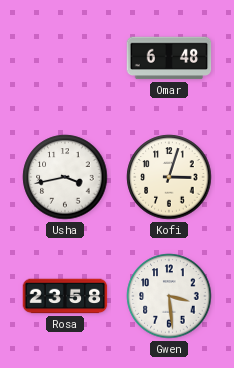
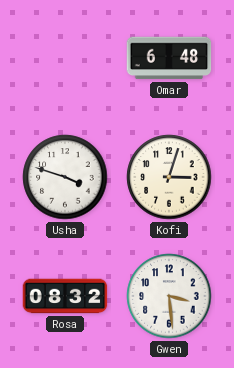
Usha: 3:43 -> 3:48 (65, 177)
Rosa: 23:58 -> 08:32 (65, 296)
